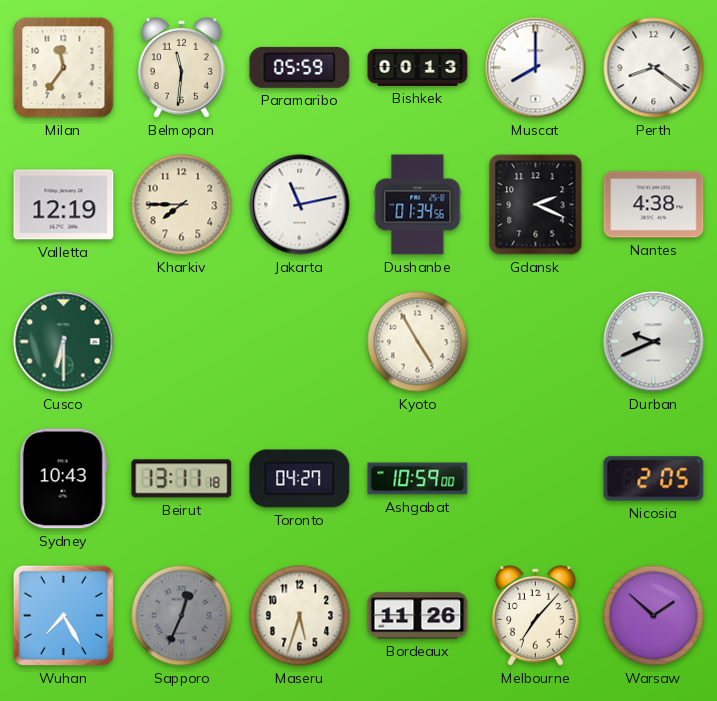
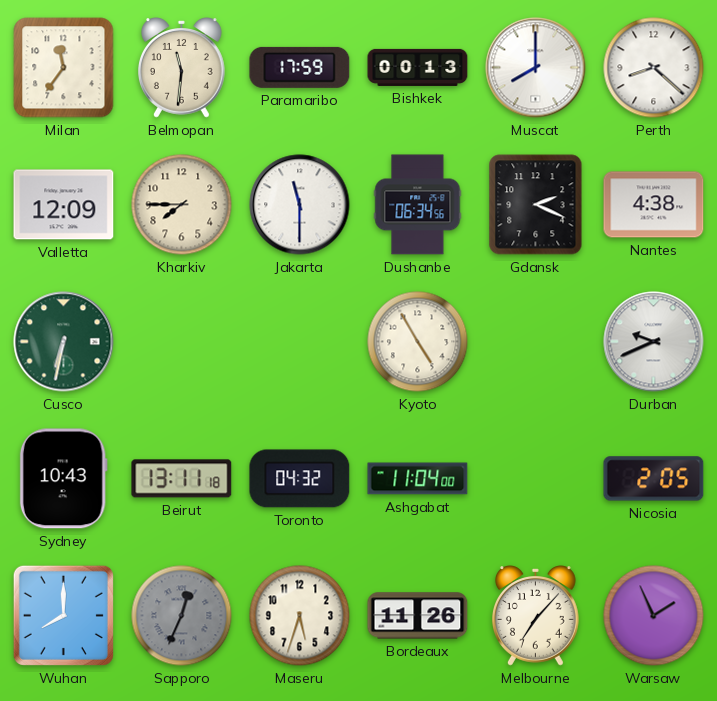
Paramaribo: 05:59 -> 17:59 (300, 67)
Perth: 8:21 -> 8:22 (654, 68)
Valletta: 12:19 -> 12:09 (64, 205)
Jakarta: 11:13 -> 11:30 (300, 205)
Dushanbe: 01:34 -> 06:34 (418, 205)
Cusco: 6:30 -> 6:32 (64, 342)
Toronto: 04:27 -> 04:32 (300, 479)
Ashgabat: 10:59 -> 11:04 (418, 479)
Wuhan: 7:25 -> 8:00 (63, 615)
Warsaw: 1:52 -> 1:56 (654, 616)
